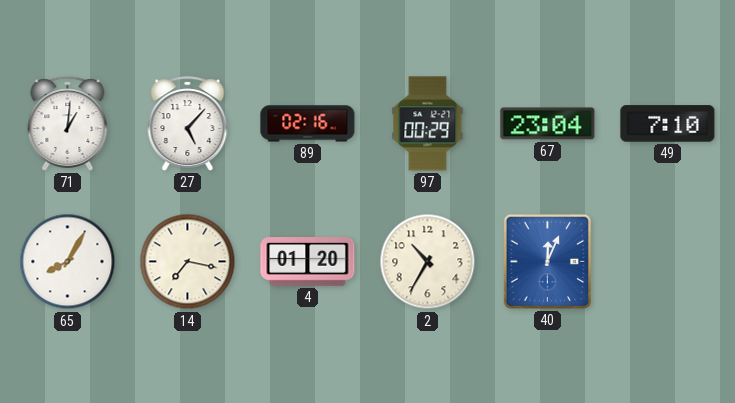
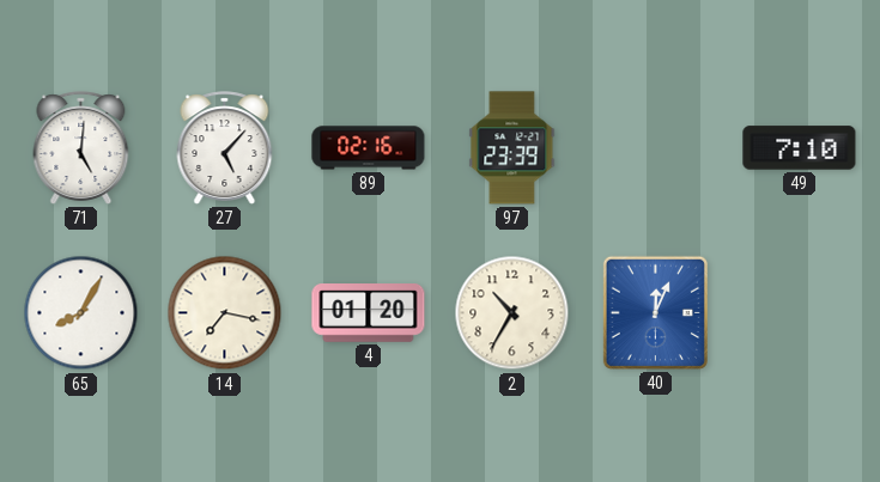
71: 1:01 -> 5:01 (81, 148)
97: 00:29 -> 23:39 (512, 148)
67: 23:04 -> none (548, 124)
